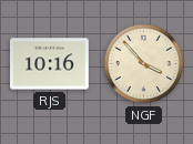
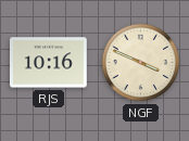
NGF: 3:53 -> 3:49 (141, 63)
